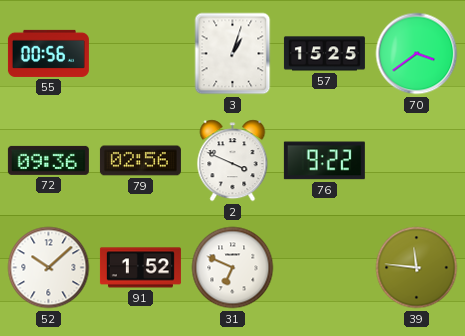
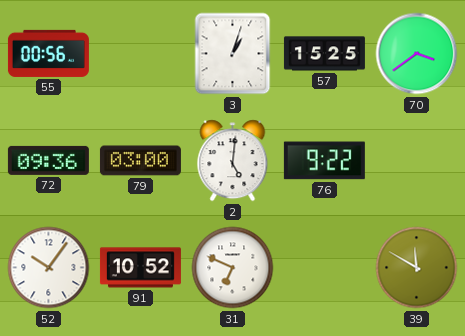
79: 02:56 -> 03:00 (140, 161)
2: 3:49 -> 5:01 (233, 161)
52: 10:08 -> 10:06 (49, 268)
91: 1:52 -> 10:52 (140, 268)
39: 11:46 -> 11:50 (417, 268)
